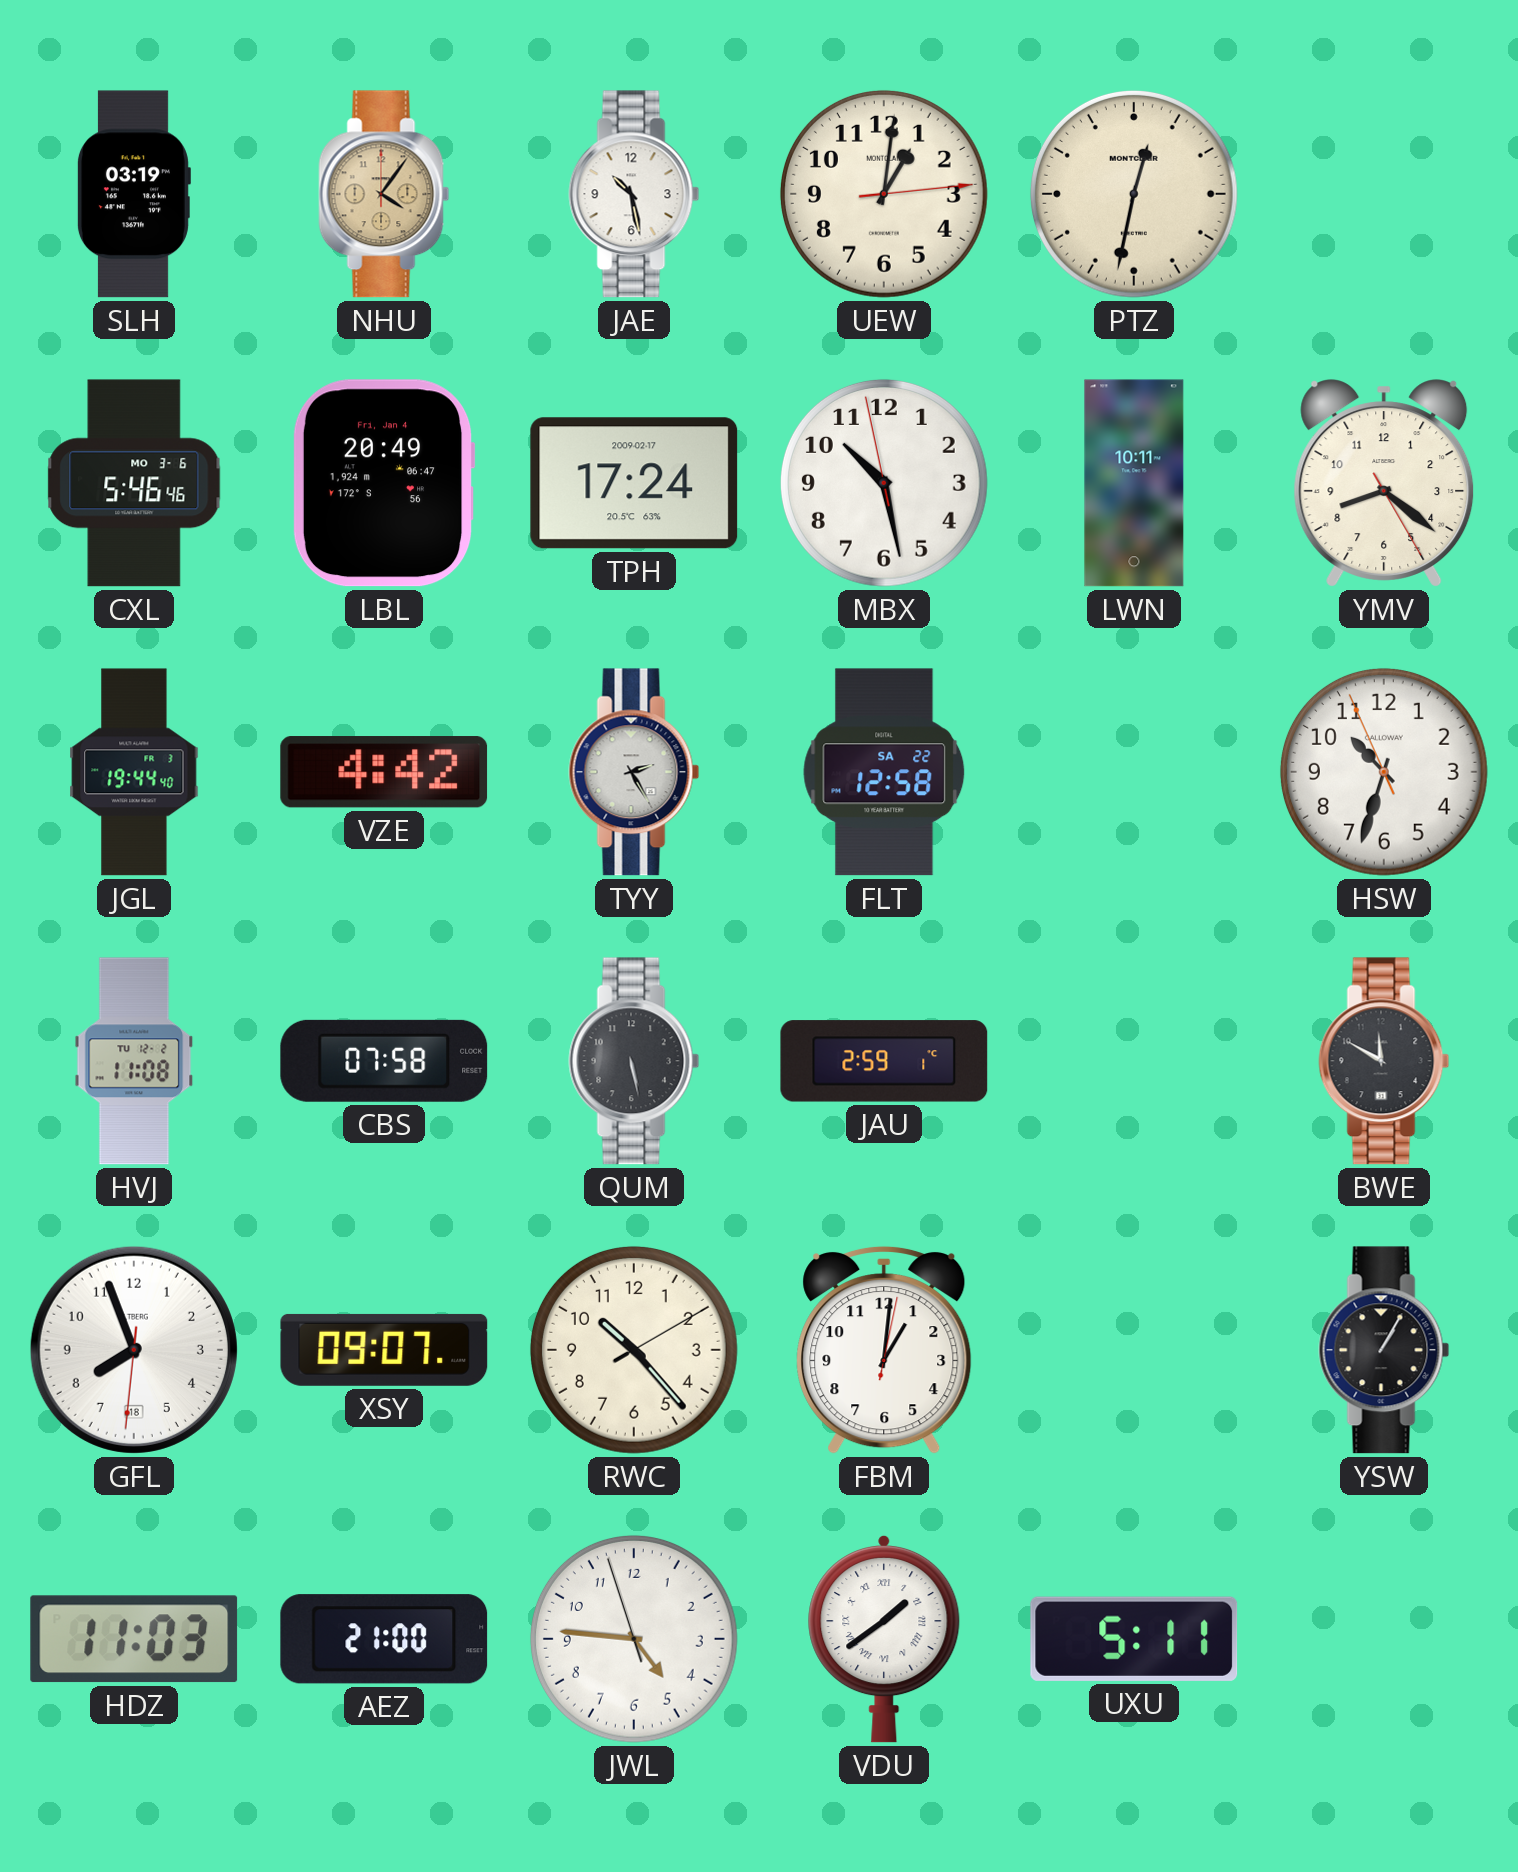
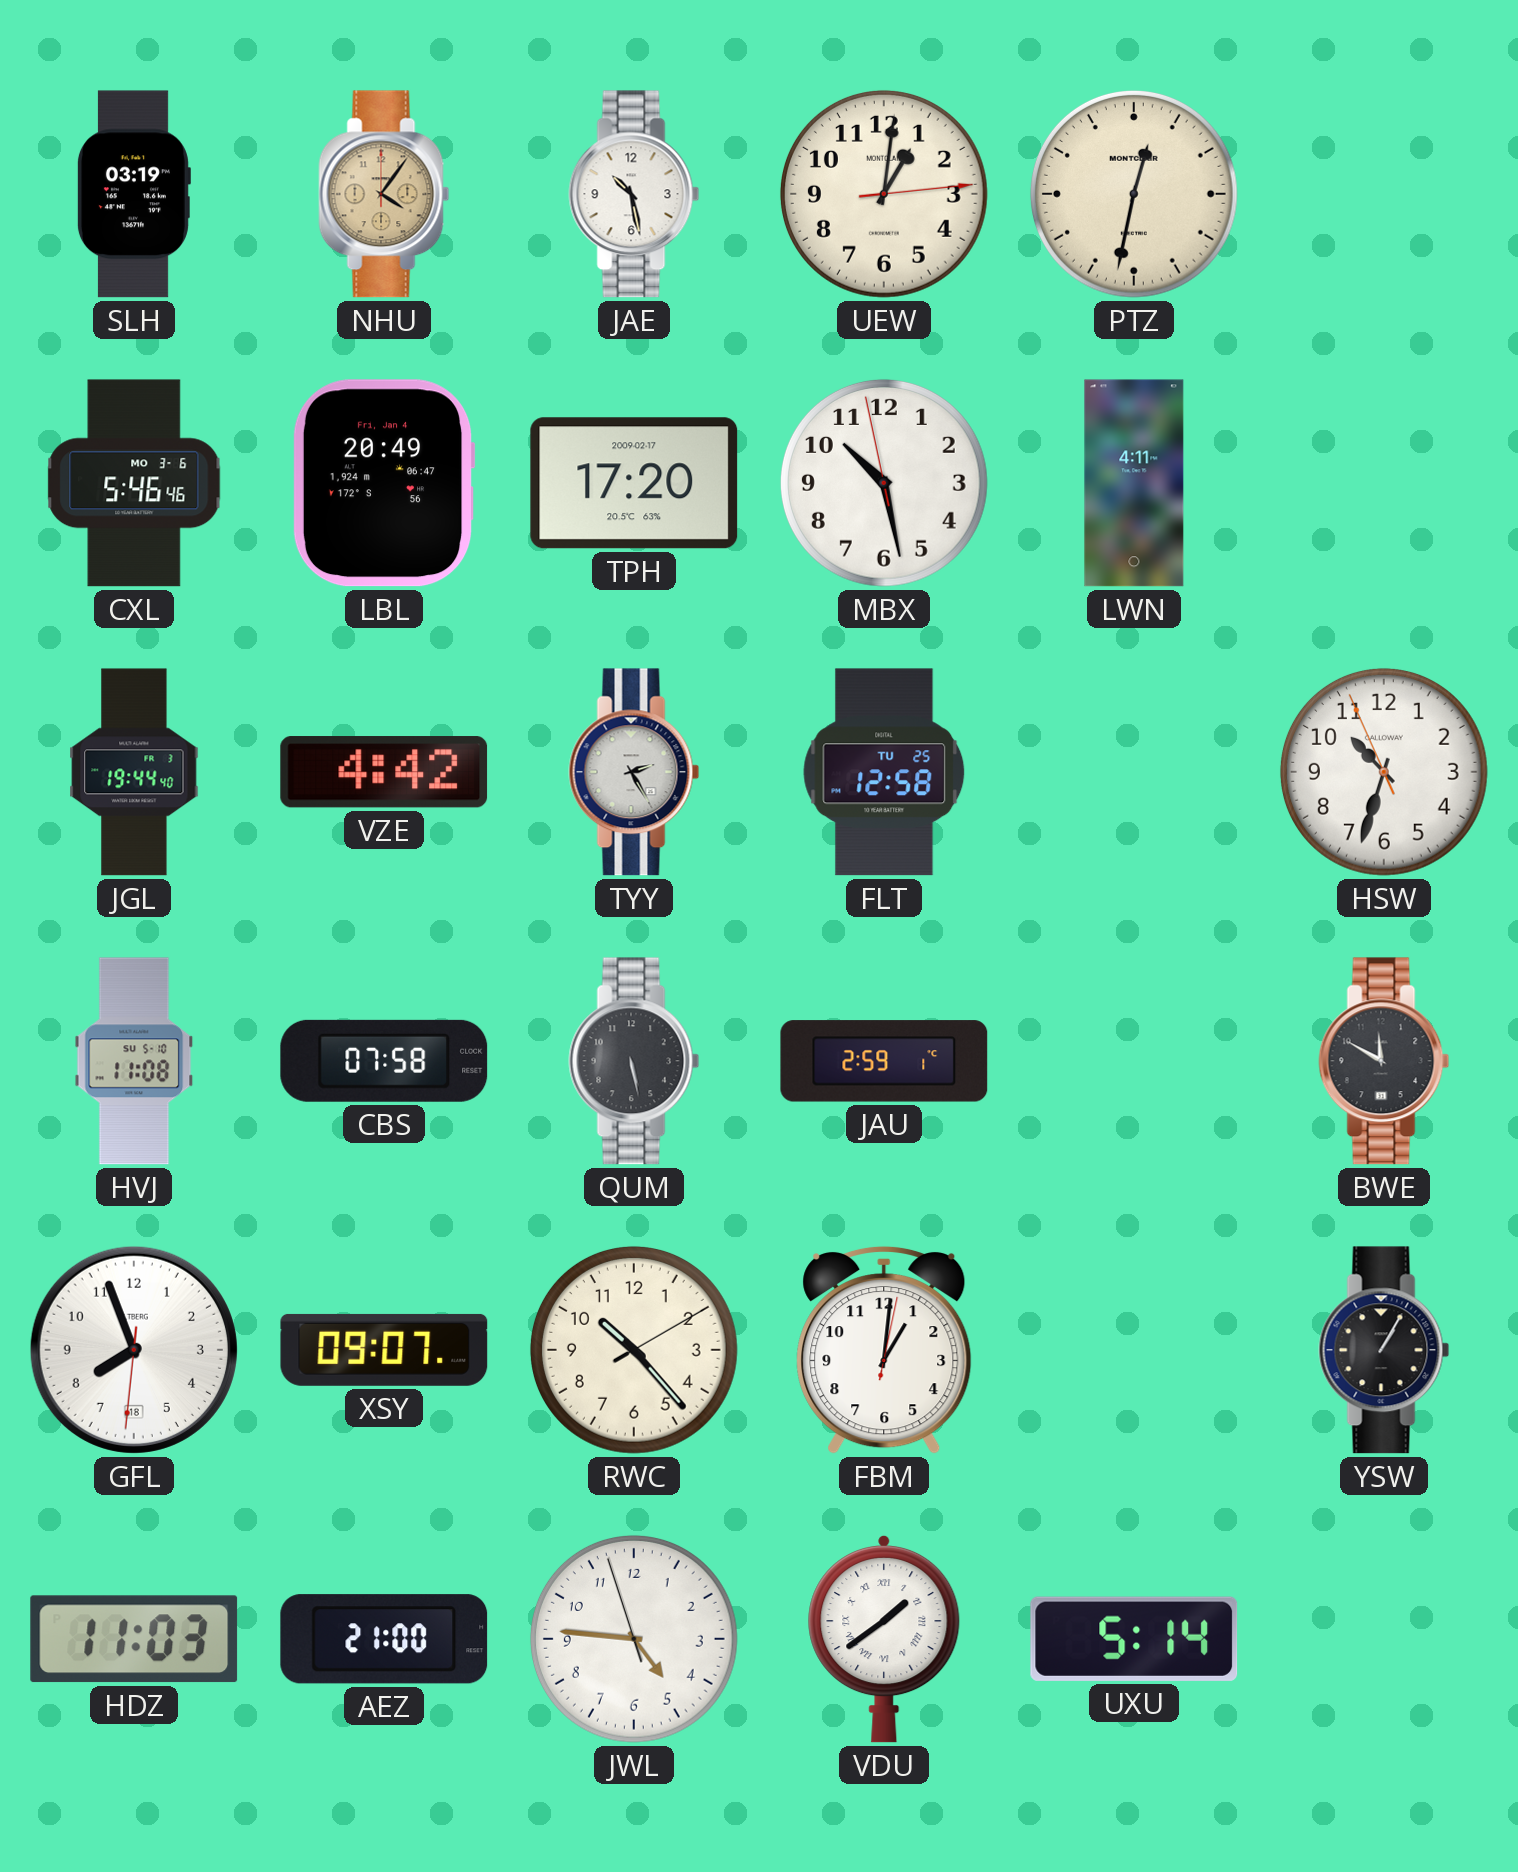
TPH: 17:24 -> 17:20 (634, 483)
LWN: 10:11 -> 4:11 (1134, 483)
YMV: 8:21 -> none (1384, 483)
FLT date: SA 22 -> TU 25 (884, 772)
HVJ date: TU 12-2 -> SU 5-10 (134, 1061)
UXU: 5:11 -> 5:14 (1134, 1639)
